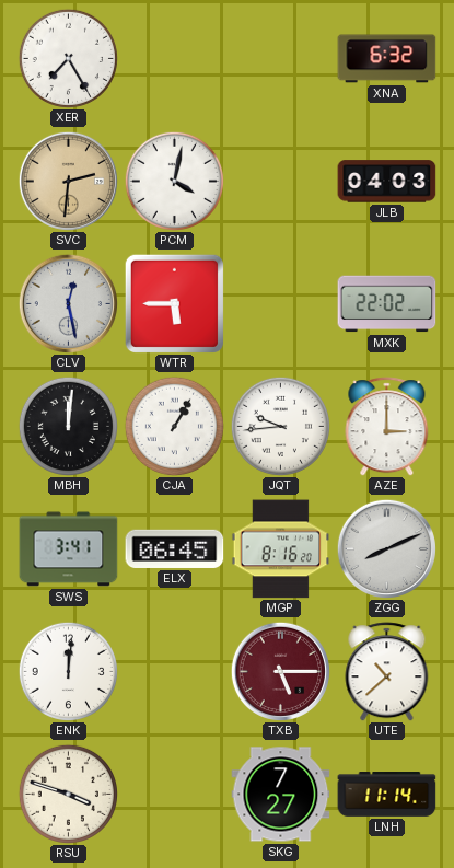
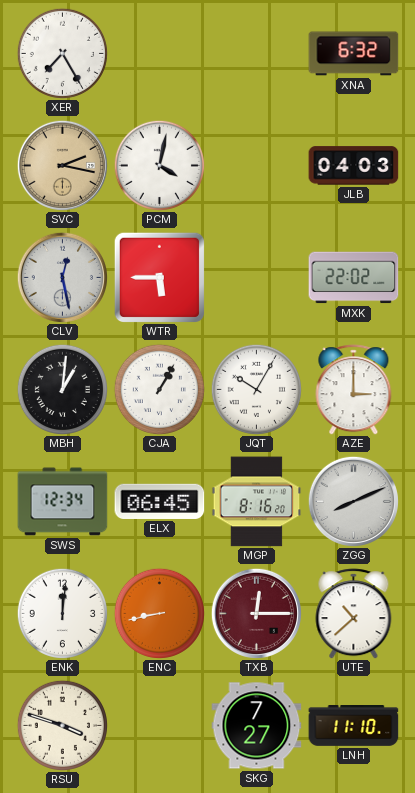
SVC: 2:31 -> 2:17 (62, 165)
MBH: 12:01 -> 1:01 (62, 389)
JQT: 9:44 -> 10:05 (256, 389)
SWS: 3:41 -> 12:34 (63, 502)
ENC: none -> 8:43 (159, 613)
TXB: 5:15 -> 12:15 (256, 613)
LNH: 11:14 -> 11:10 (354, 726)
